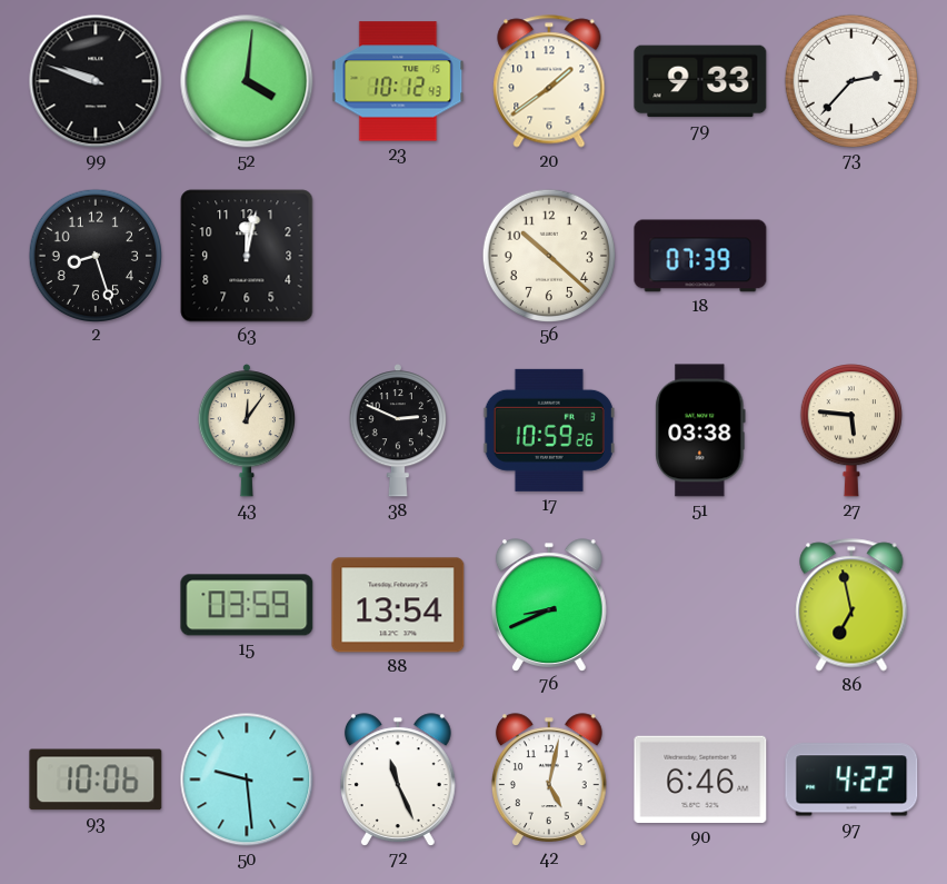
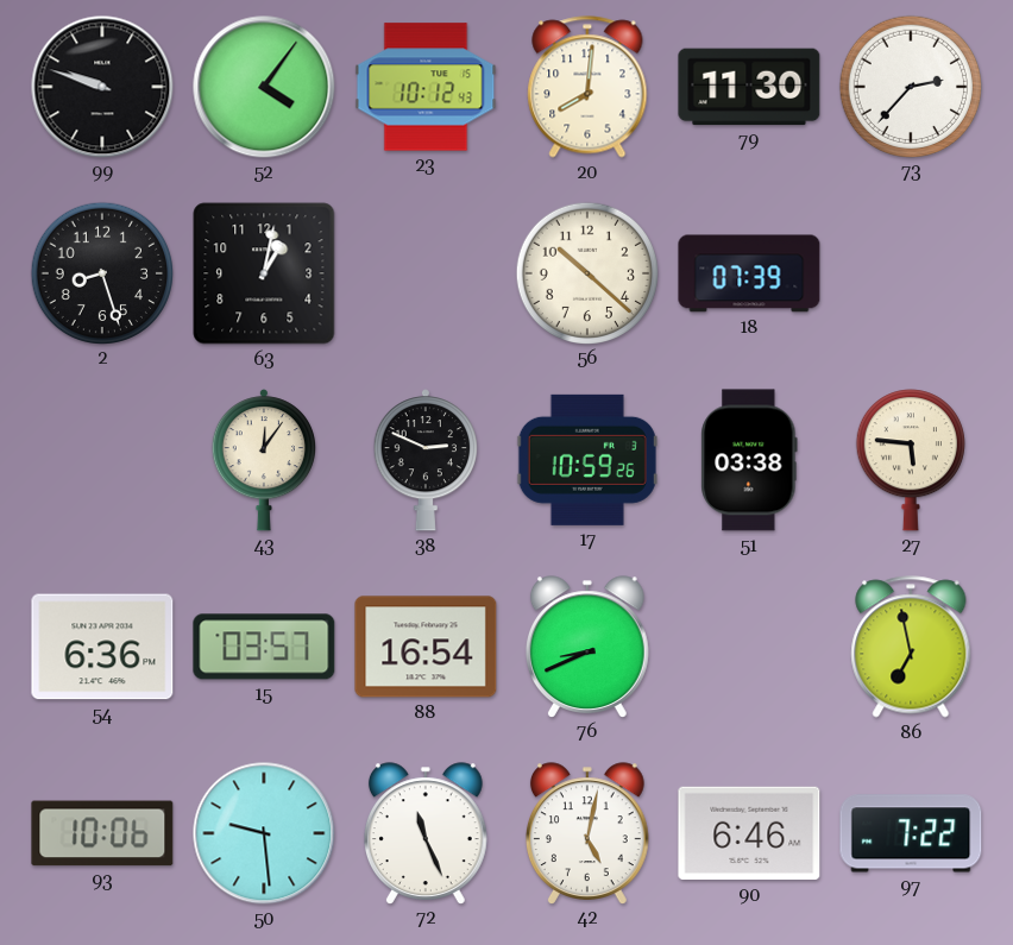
52: 4:01 -> 4:06 (264, 87)
20: 1:39 -> 8:01 (587, 87)
79: 9:33 -> 11:30 (749, 87)
63: 12:02 -> 1:02 (264, 273)
54: none -> 6:36 (102, 647)
15: 03:59 -> 03:57 (264, 647)
88: 13:54 -> 16:54 (426, 647)
97: 4:22 -> 7:22 (911, 833)
